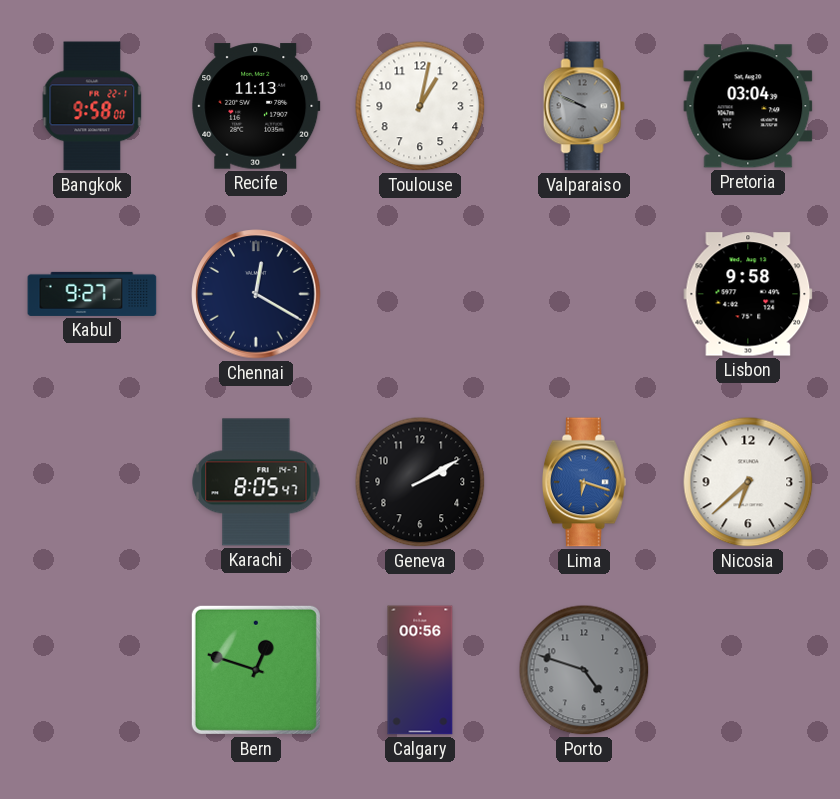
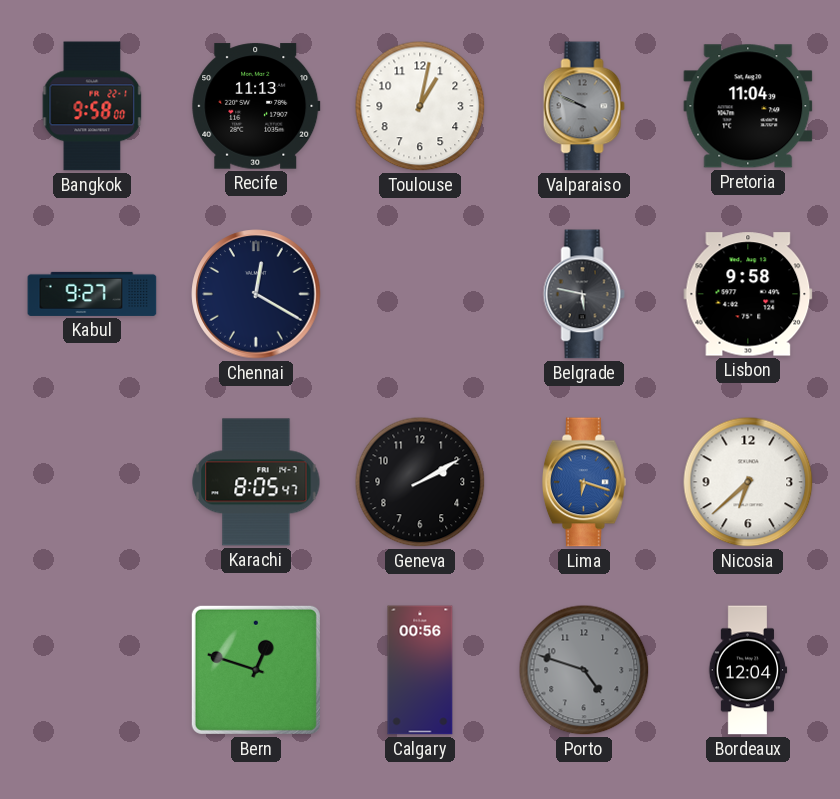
Pretoria: 03:04 -> 11:04 (748, 106)
Belgrade: none -> 5:47 (584, 294)
Bordeaux: none -> 12:04 (748, 670)
